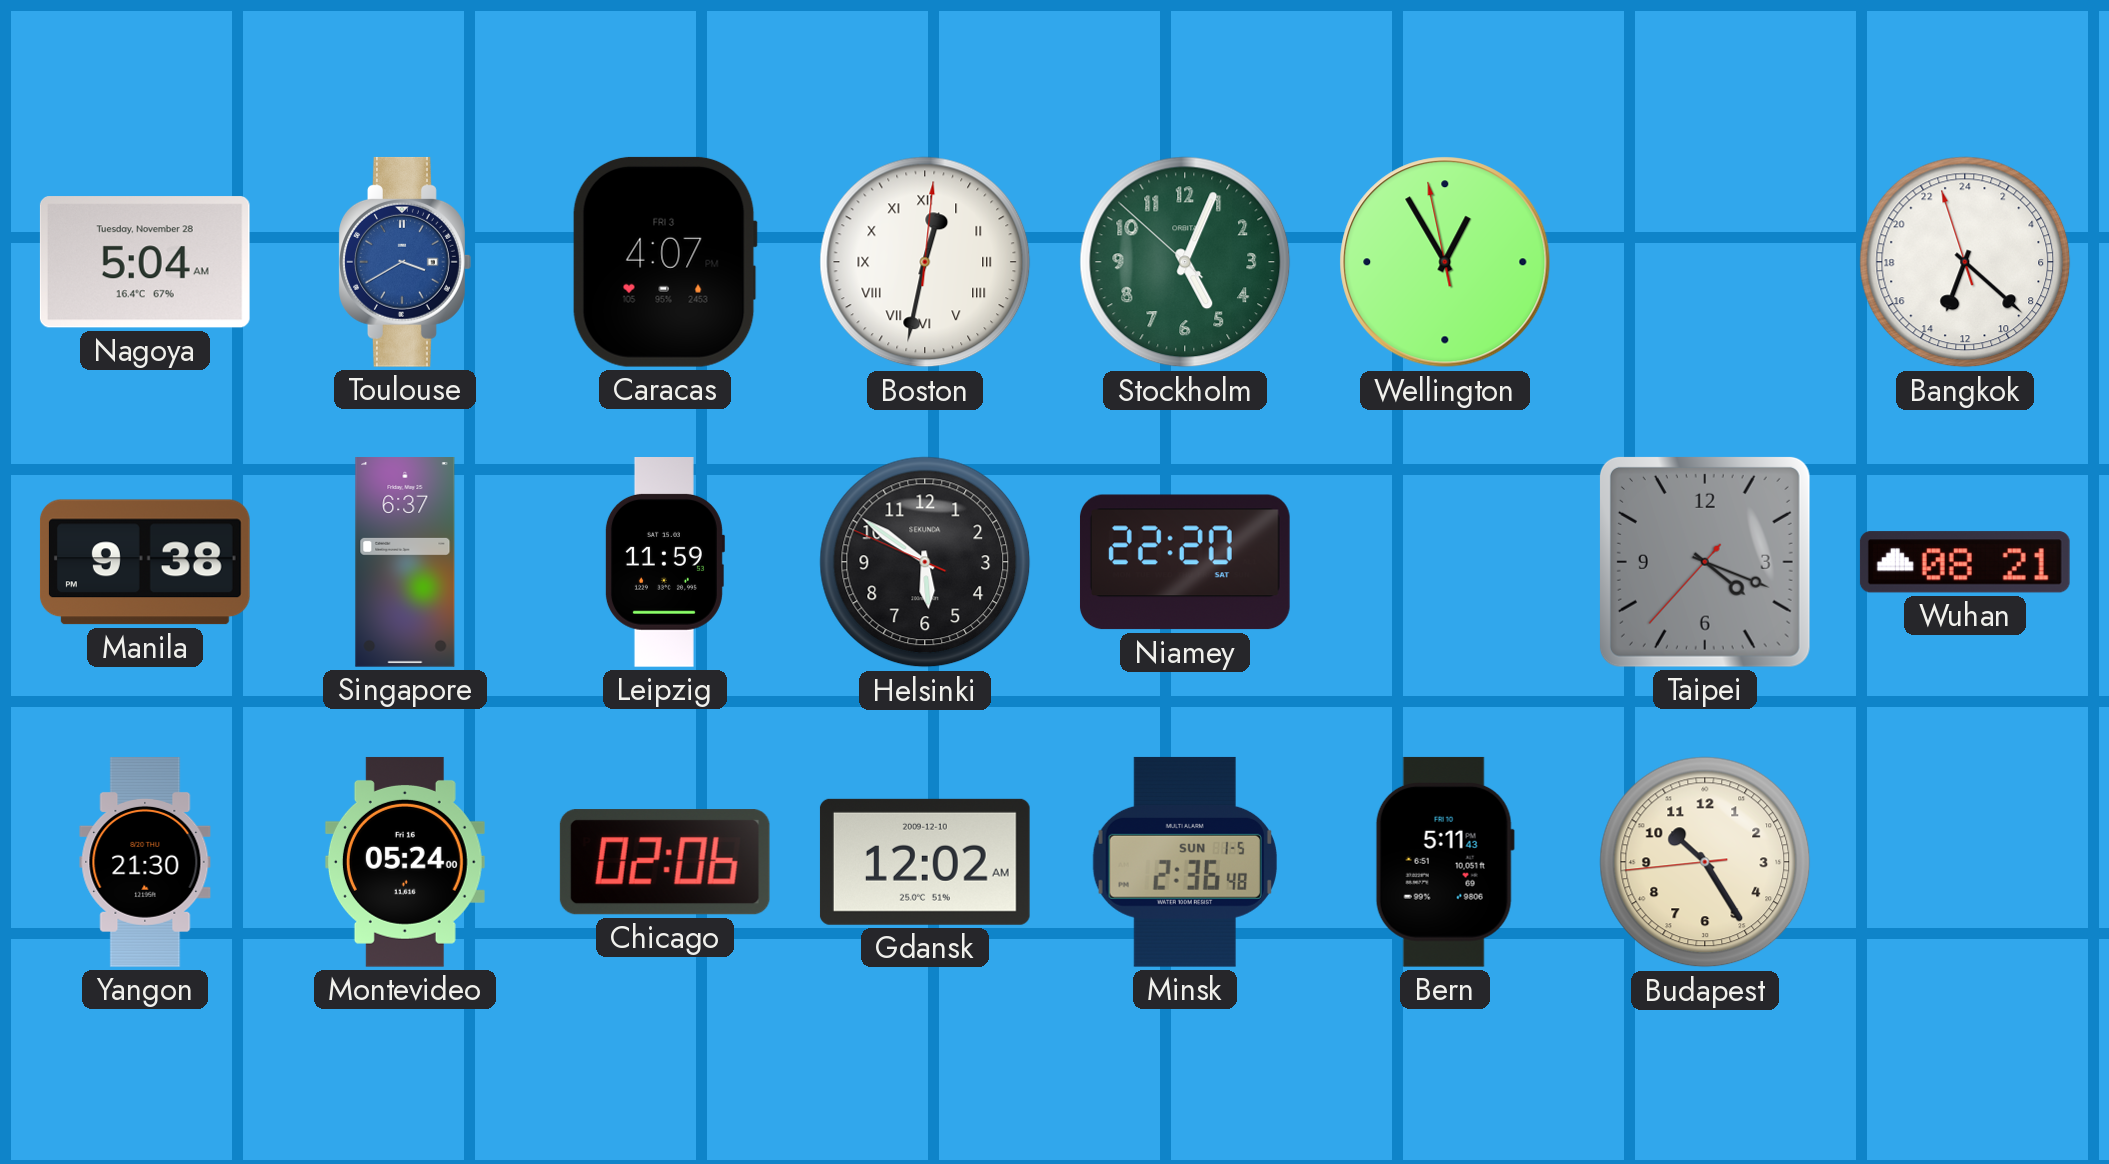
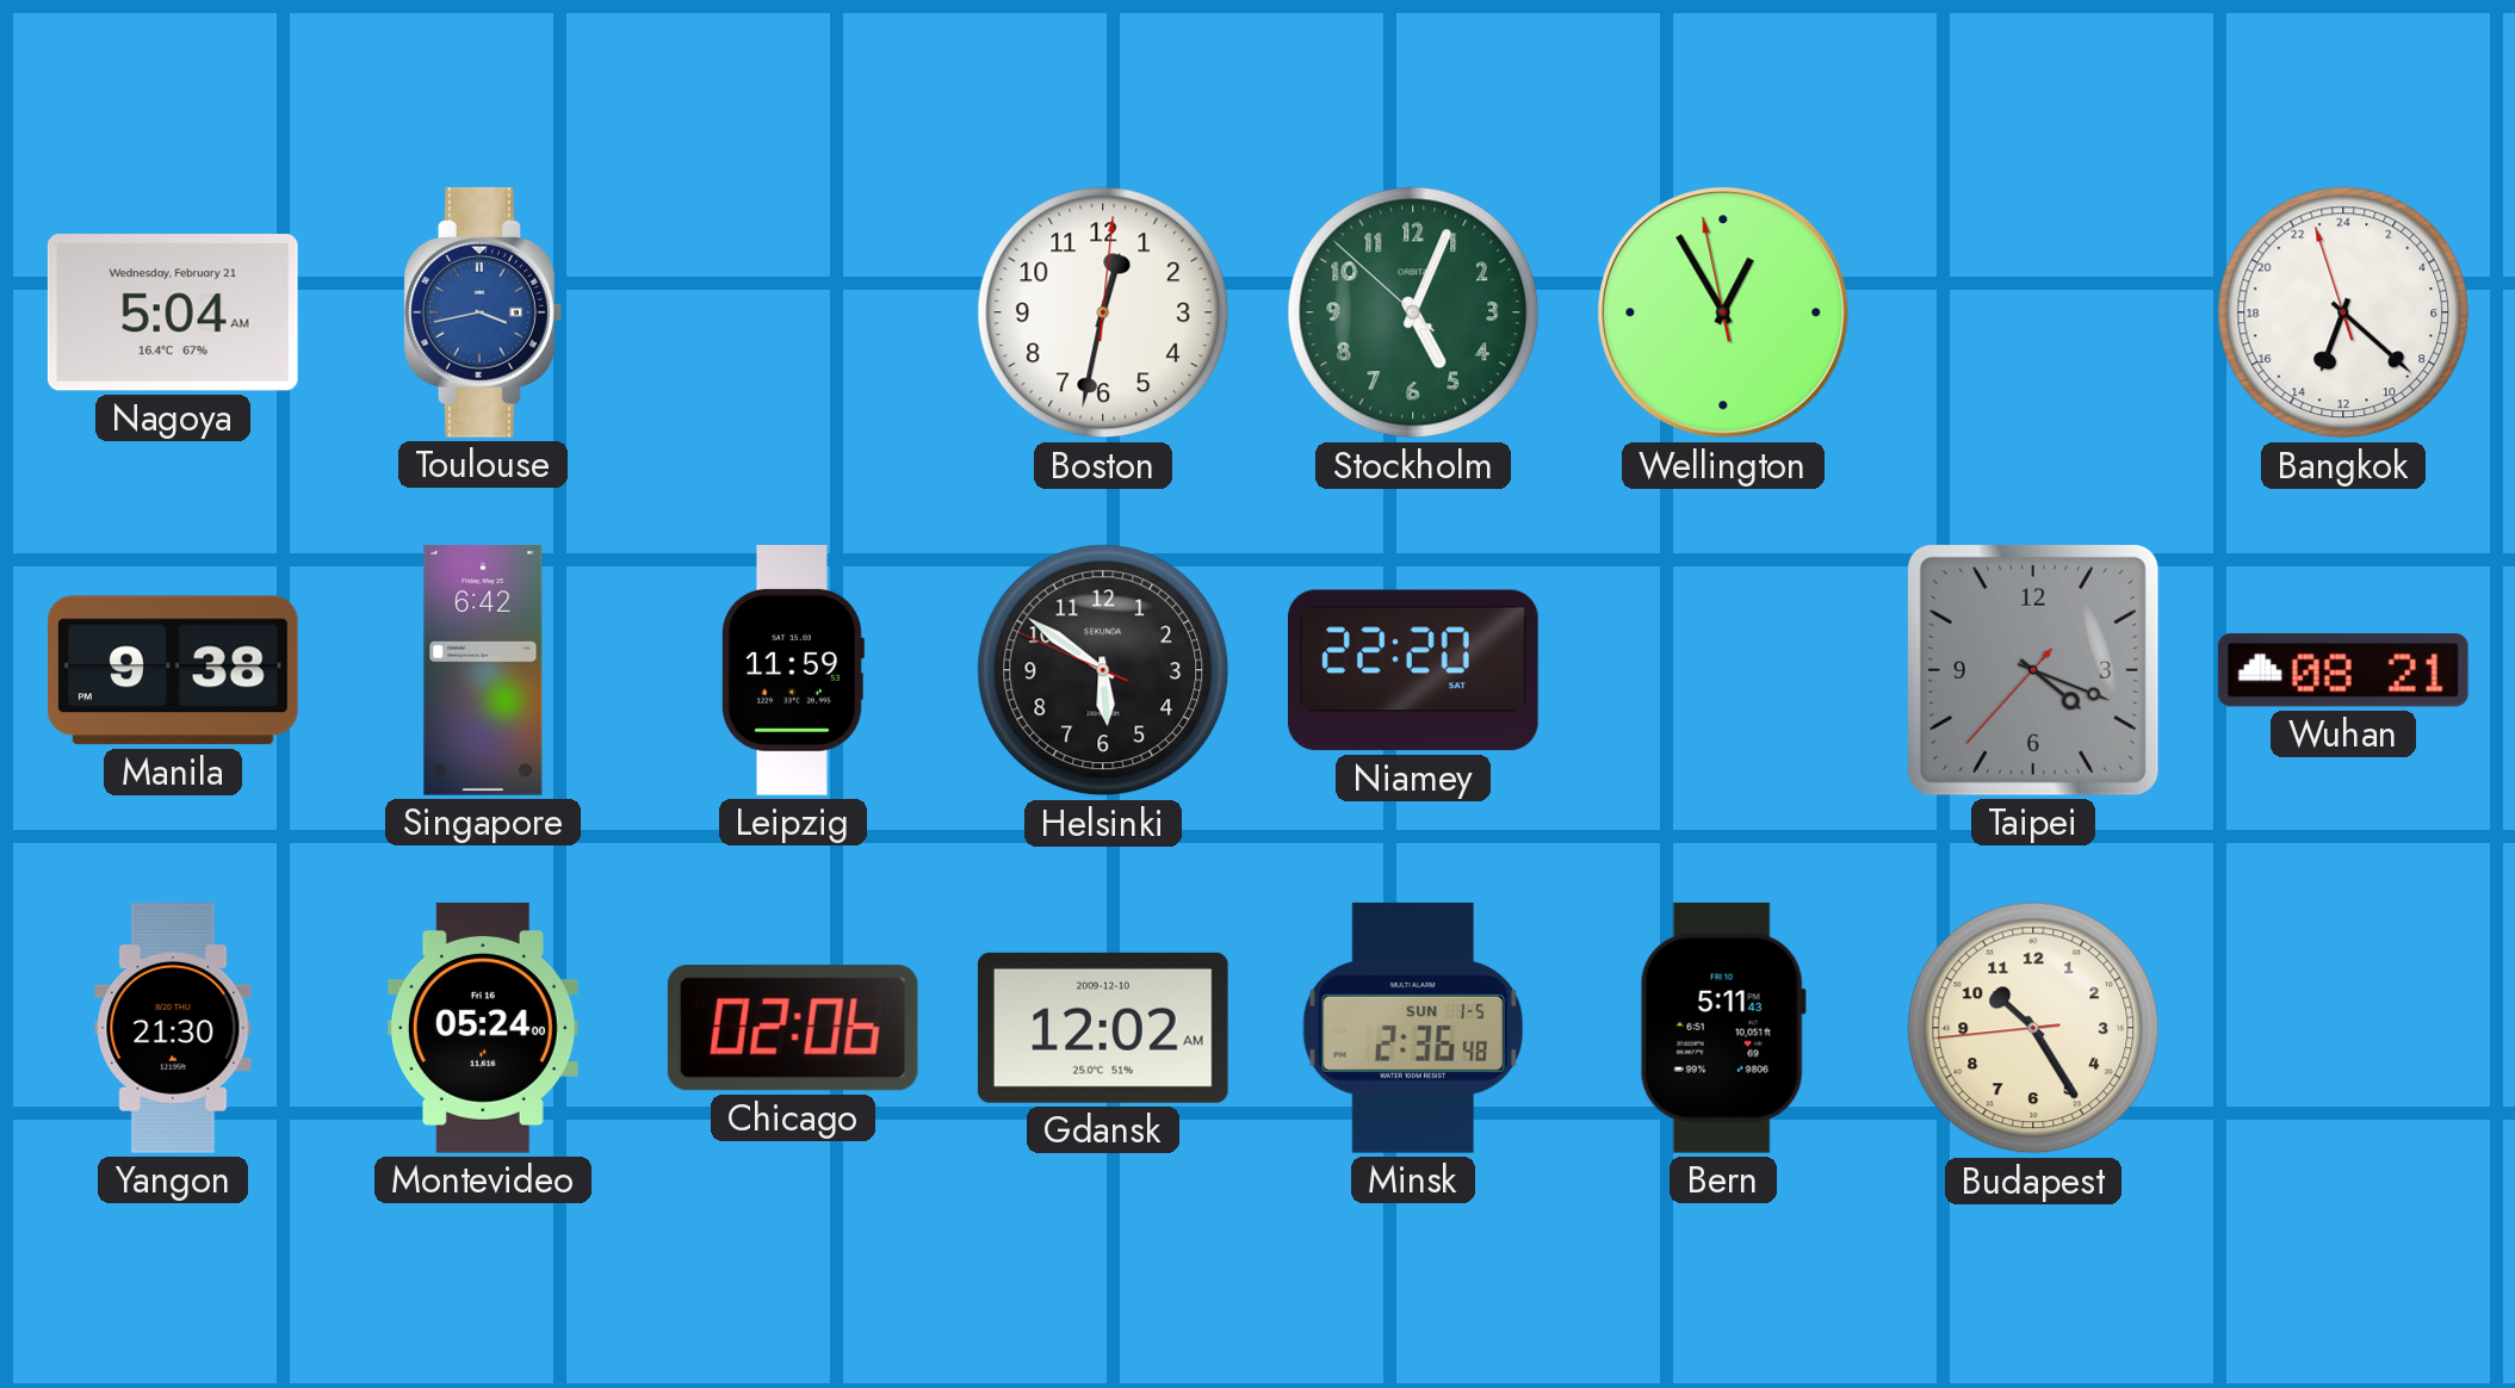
Nagoya date: Tuesday, November 28 -> Wednesday, February 21 (173, 312)
Toulouse: 3:40 -> 3:43 (483, 312)
Caracas: 4:07 -> none (665, 262)
Boston numerals: Roman -> Arabic (1103, 312)
Singapore: 6:37 -> 6:42 (483, 671)
